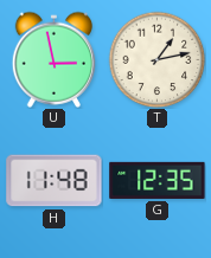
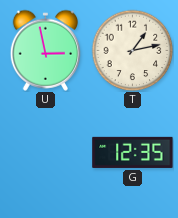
H: 11:48 -> none (55, 181)
